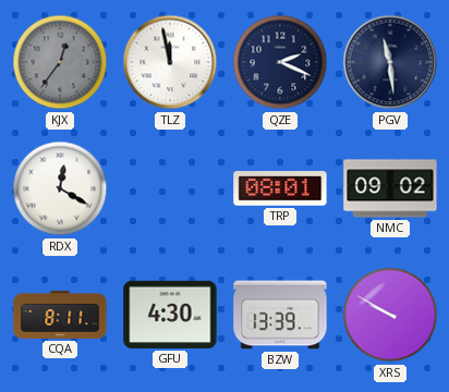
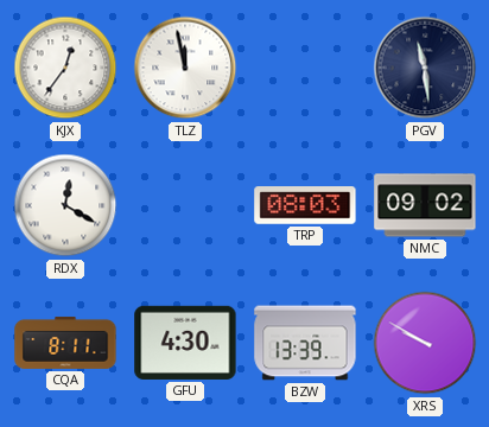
KJX dial: grey -> white (65, 68)
QZE: 2:19 -> none (280, 62)
TRP: 08:01 -> 08:03 (305, 206)
